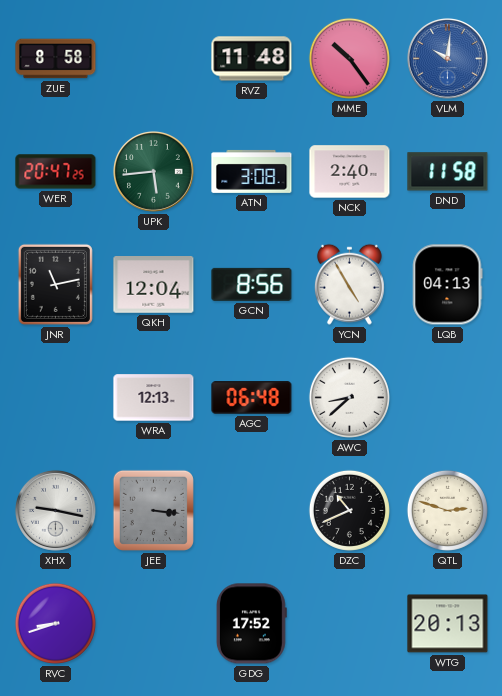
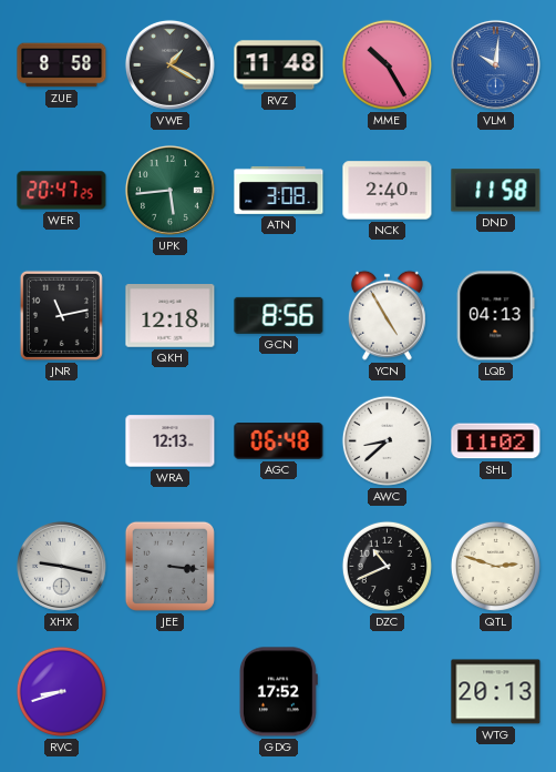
VWE: none -> 1:20 (169, 64)
MME: 10:24 -> 10:25 (387, 64)
QKH: 12:04 -> 12:18 (171, 316)
SHL: none -> 11:02 (496, 441)
